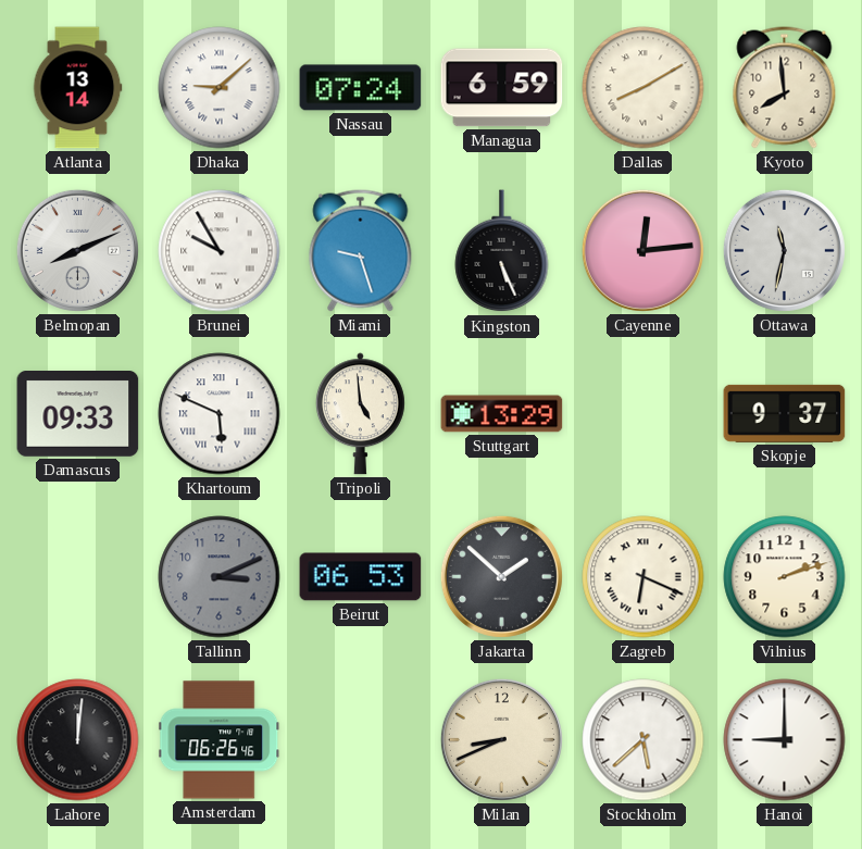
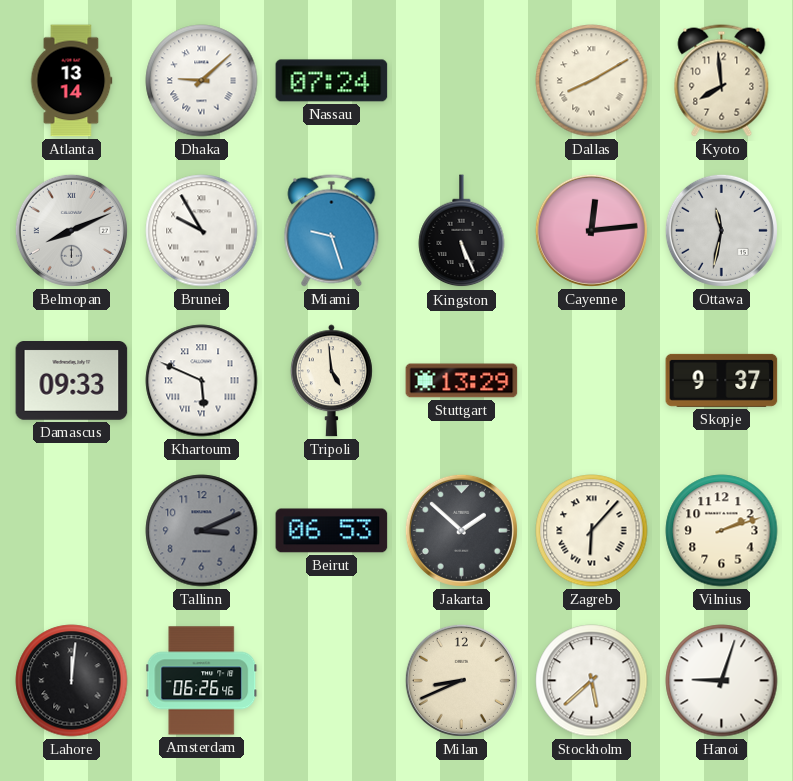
Managua: 6:59 -> none (502, 88)
Zagreb: 6:19 -> 6:07 (592, 531)
Hanoi: 9:00 -> 9:03 (722, 681)
